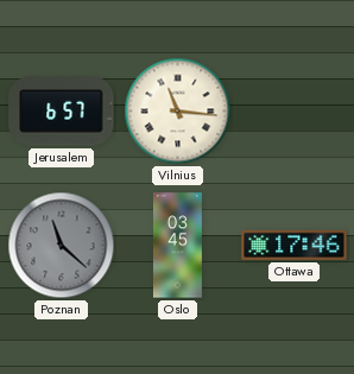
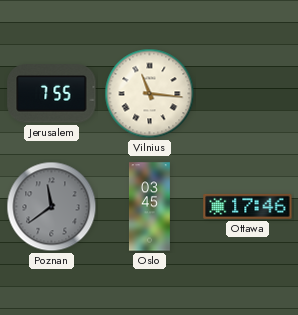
Jerusalem: 6:57 -> 7:55 (52, 94)
Poznan: 11:22 -> 11:39 (52, 207)
